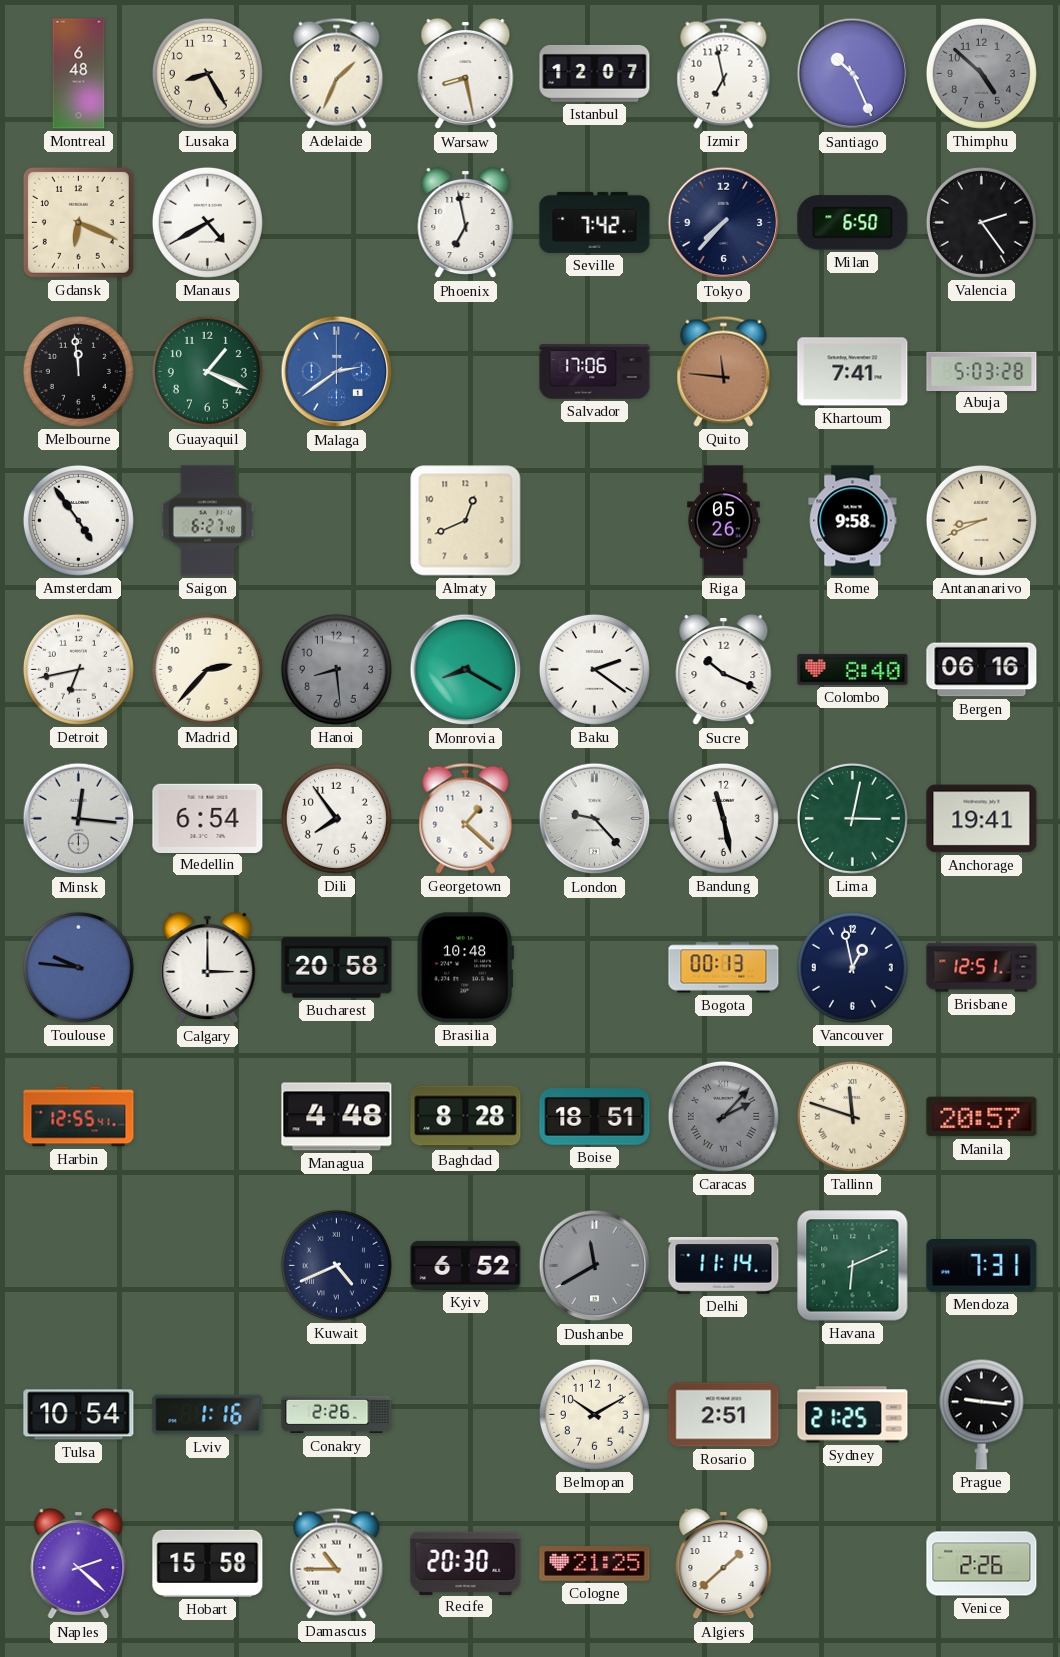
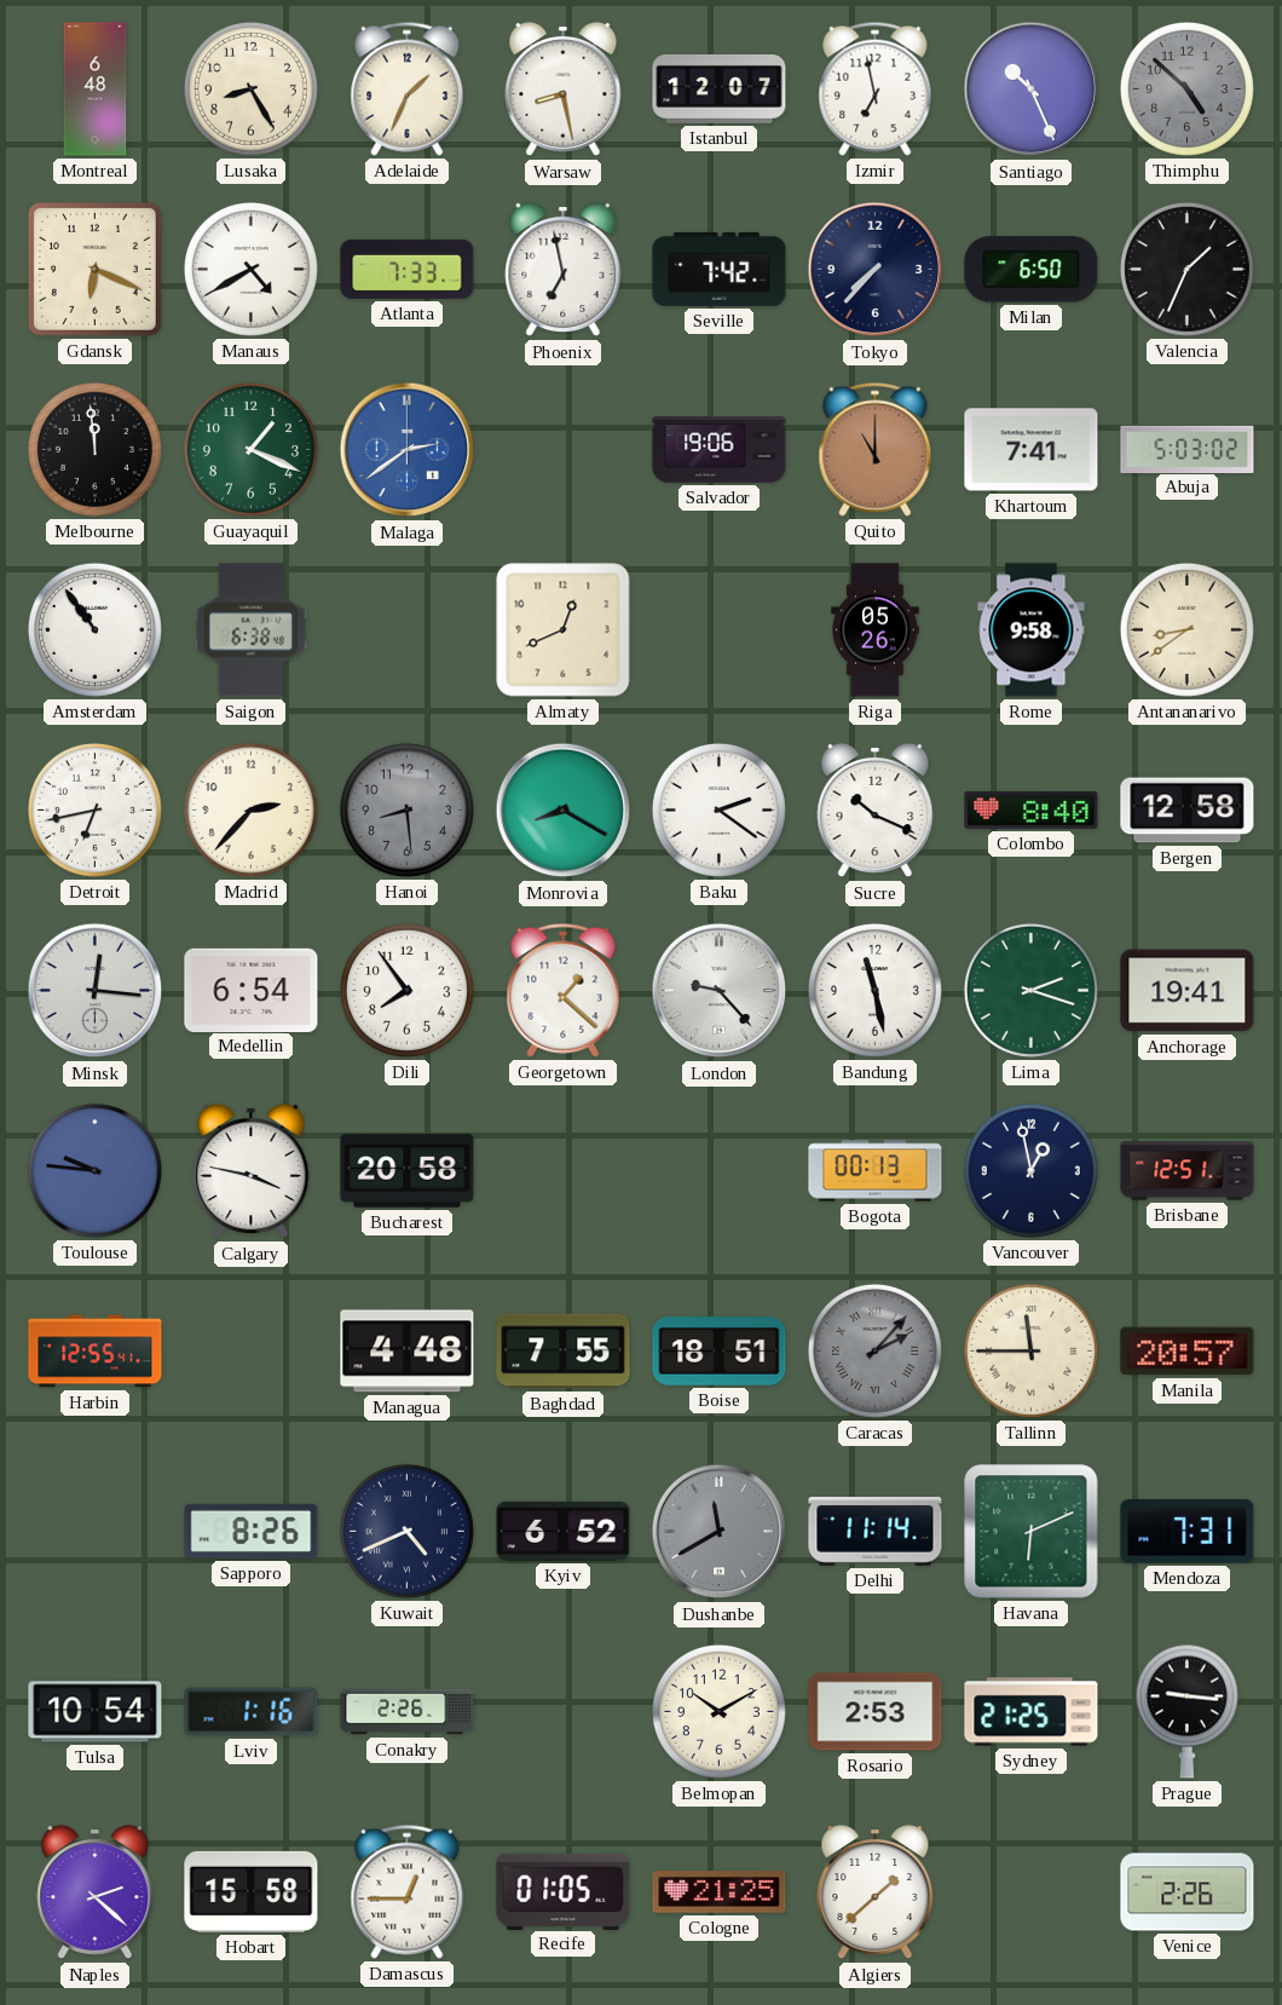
Atlanta: none -> 7:33 (408, 269)
Valencia: 2:24 -> 1:34 (1186, 269)
Salvador: 17:06 -> 19:06 (720, 450)
Quito: 11:46 -> 11:00 (876, 449)
Abuja: 5:03:28 -> 5:03:02 (1188, 449)
Amsterdam: 4:54 -> 10:54 (94, 629)
Saigon: 6:27 -> 6:38 (250, 630)
Antananarivo: 8:41 -> 8:39 (1186, 629)
Bergen: 06:16 -> 12:58 (1188, 811)
Lima: 3:02 -> 2:18 (1030, 990)
Calgary: 3:00 -> 3:47 (252, 1171)
Brasilia: 10:48 -> none (465, 968)
Baghdad: 8:28 -> 7:55 (564, 1352)
Tallinn: 11:48 -> 11:45 (1030, 1350)
Sapporo: none -> 8:26 (252, 1531)
Rosario: 2:51 -> 2:53 (876, 1712)
Damascus: 10:45 -> 12:45 (408, 1891)
Recife: 20:30 -> 01:05 (564, 1891)
